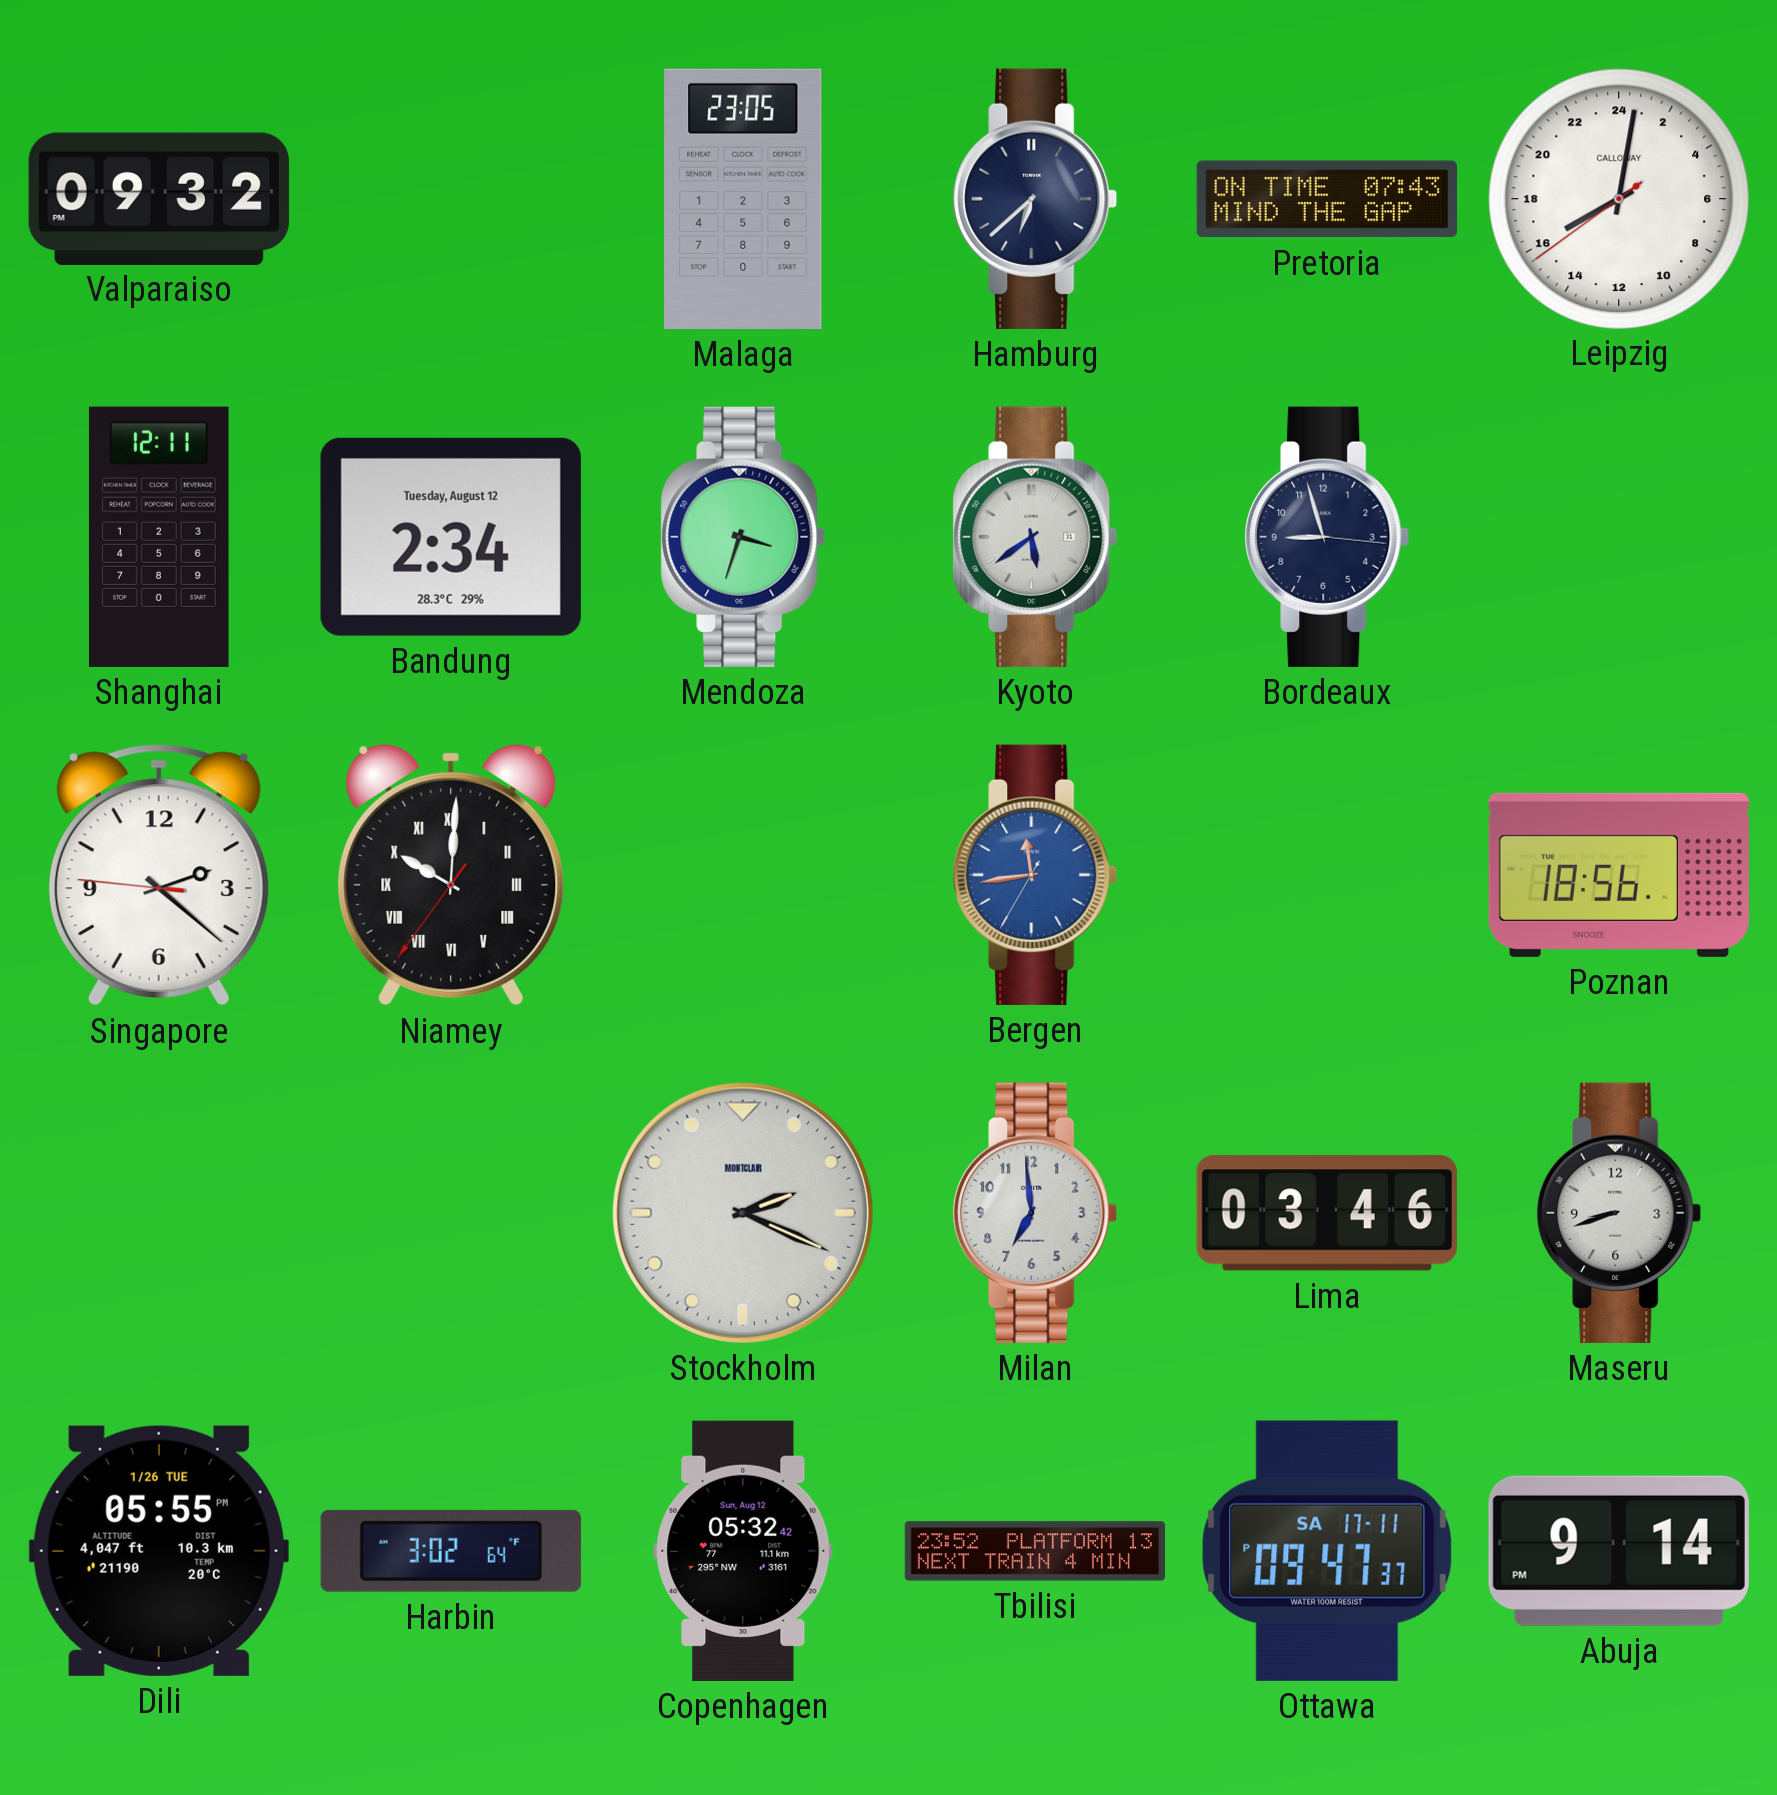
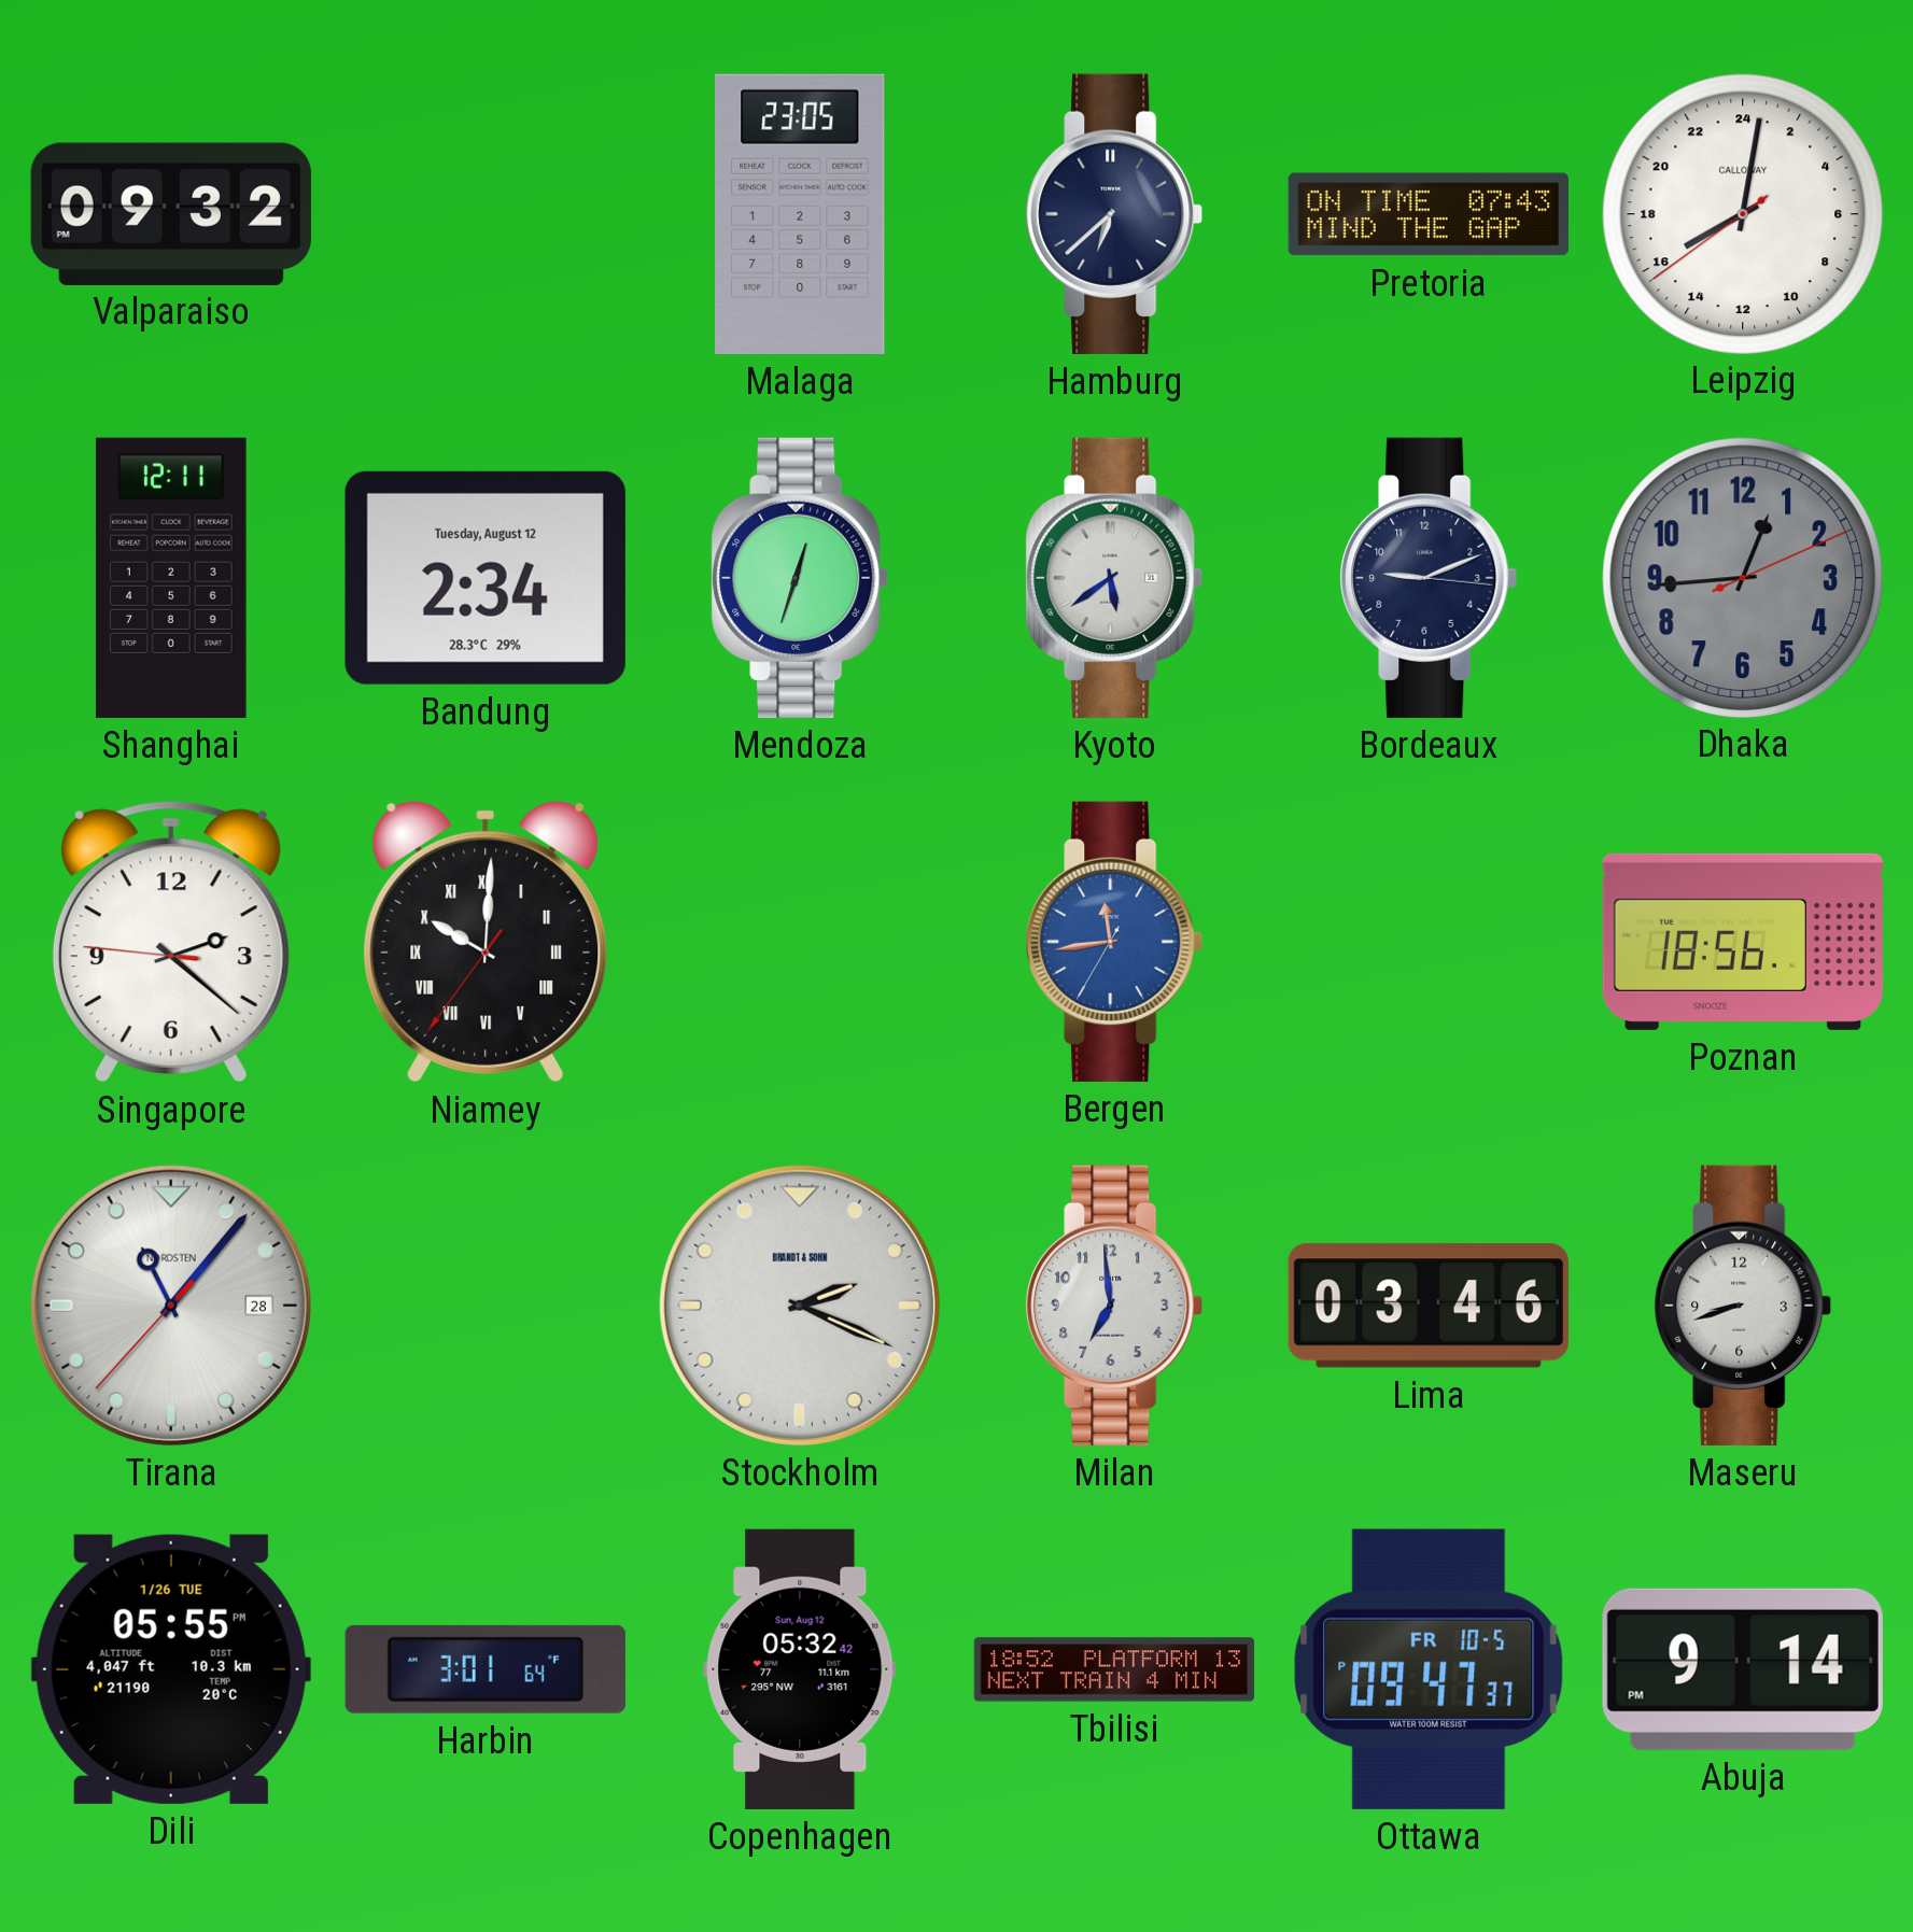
Mendoza: 3:33 -> 12:33 (800, 578)
Bordeaux: 8:57 -> 9:11 (1429, 578)
Dhaka: none -> 12:44 (1742, 577)
Tirana: none -> 11:06 (171, 1306)
Stockholm brand: MONTCLAIR -> BRANDT & SOHN (800, 1306)
Harbin: 3:02 -> 3:01 (486, 1669)
Tbilisi: 23:52 -> 18:52 (1114, 1669)
Ottawa date: SA 17-11 -> FR 10-5 (1429, 1669)
